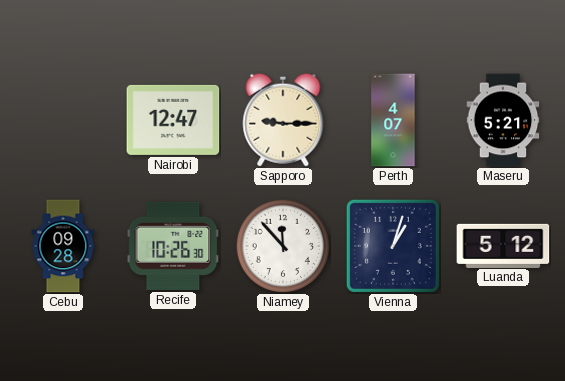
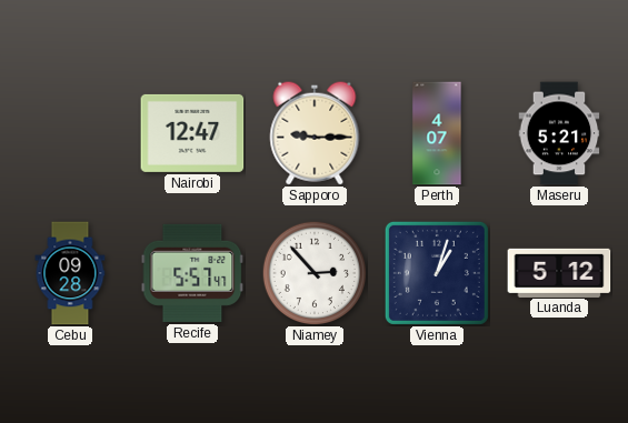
Recife: 10:26 -> 5:57 (192, 273)
Niamey: 11:53 -> 2:53 (315, 273)
